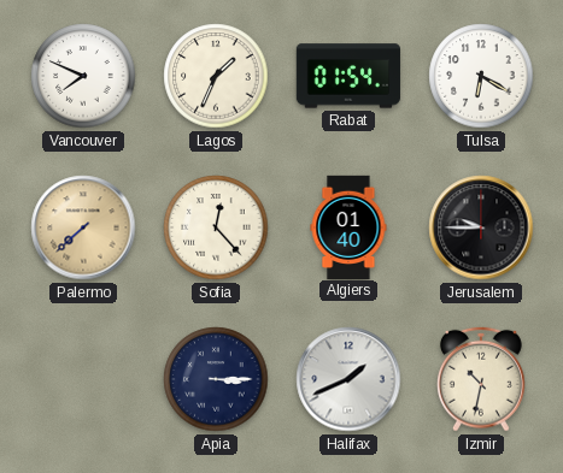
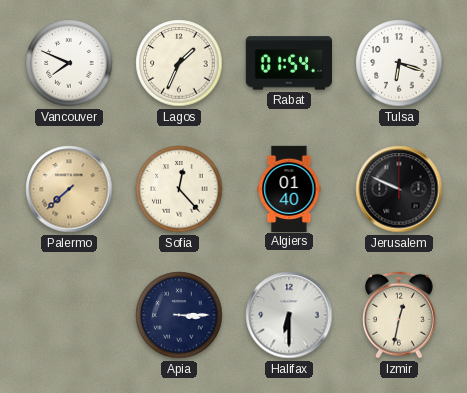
Tulsa: 6:20 -> 6:18 (399, 63)
Jerusalem: 9:45 -> 9:49 (399, 189)
Halifax: 1:41 -> 6:30 (289, 315)
Izmir: 10:32 -> 12:32 (399, 315)
